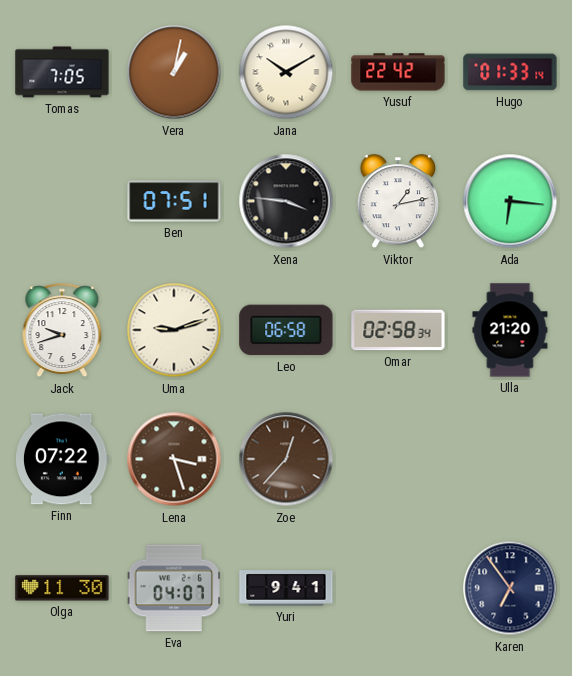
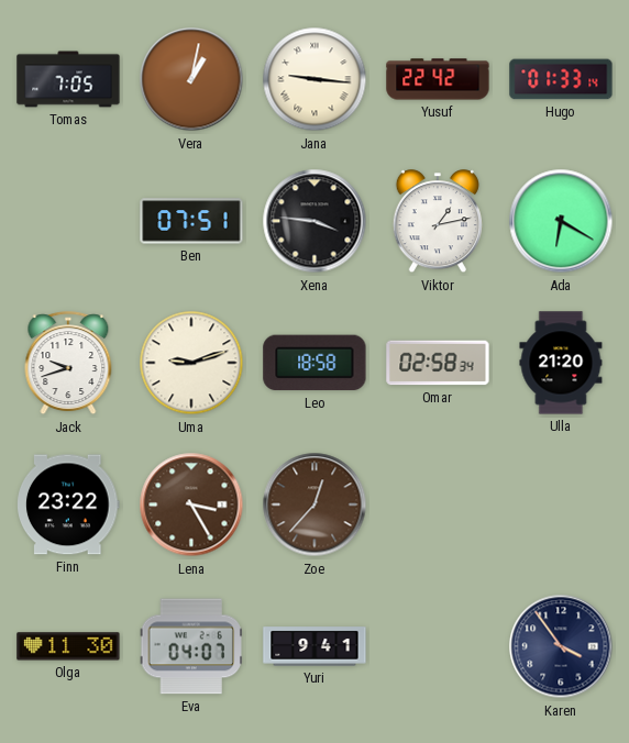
Jana: 10:10 -> 9:16 (314, 79)
Ada: 6:16 -> 6:20 (561, 221)
Leo: 06:58 -> 18:58 (314, 363)
Finn: 07:22 -> 23:22 (69, 504)
Lena: 3:27 -> 3:25 (191, 504)
Karen: 6:54 -> 3:54 (561, 646)
